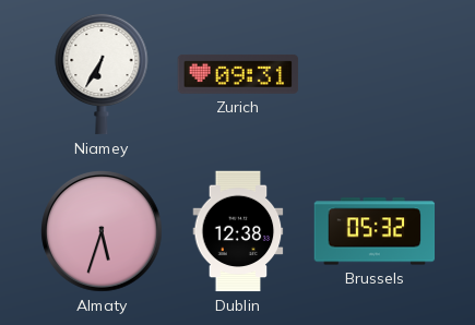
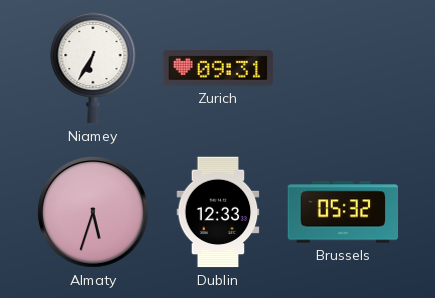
Dublin: 12:38 -> 12:33 (218, 212)
